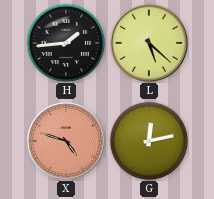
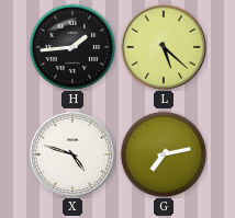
X dial: salmon -> white (72, 154)
G: 12:13 -> 7:13 (164, 154)
